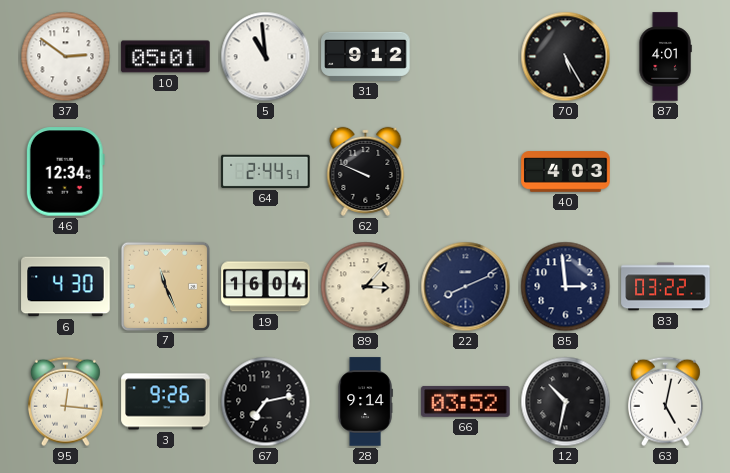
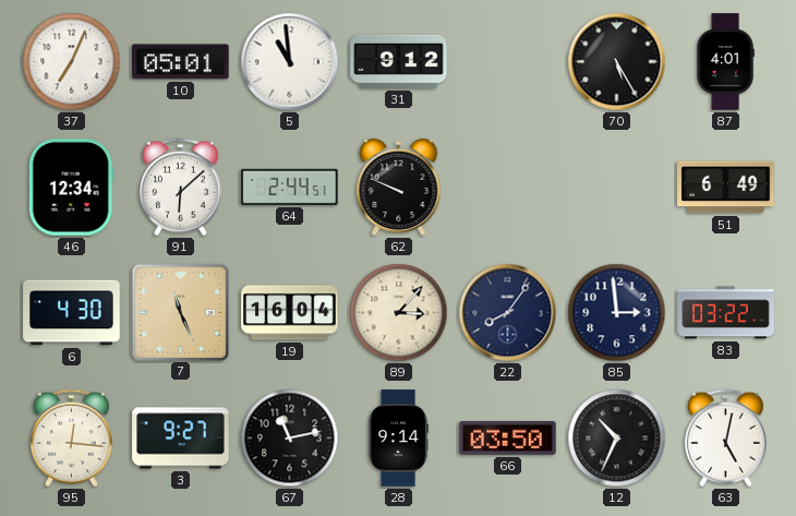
37: 2:51 -> 7:04 (72, 62)
91: none -> 6:08 (180, 188)
40: 4:03 -> none (566, 172)
51: none -> 6:49 (726, 188)
22: 8:11 -> 8:06 (508, 313)
3: 9:26 -> 9:27 (181, 439)
67: 7:13 -> 11:13 (290, 439)
66: 03:52 -> 03:50 (508, 439)
12: 10:32 -> 10:34 (617, 439)
